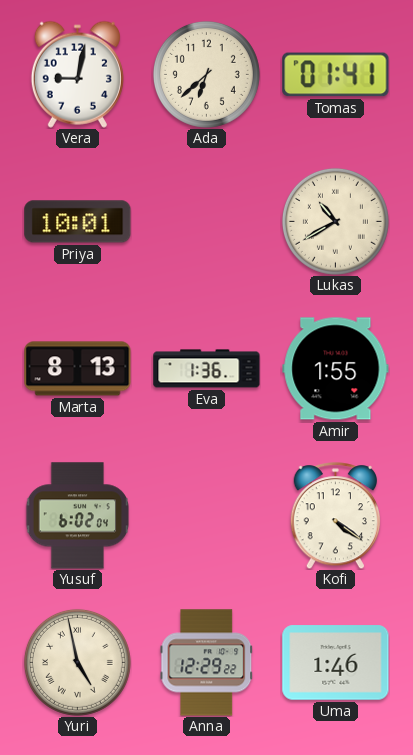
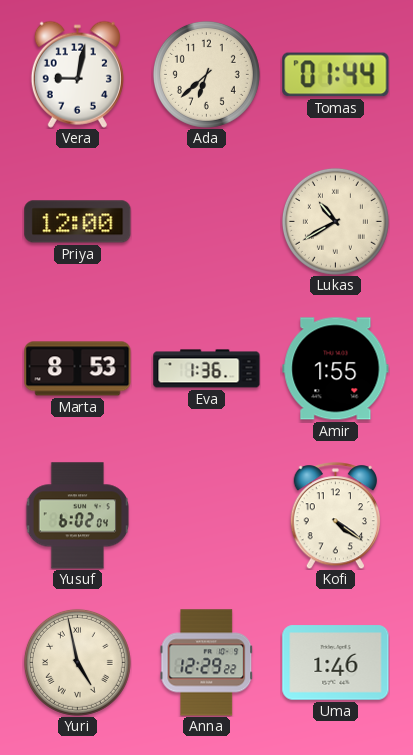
Tomas: 01:41 -> 01:44 (336, 75)
Priya: 10:01 -> 12:00 (78, 222)
Marta: 8:13 -> 8:53 (78, 369)
